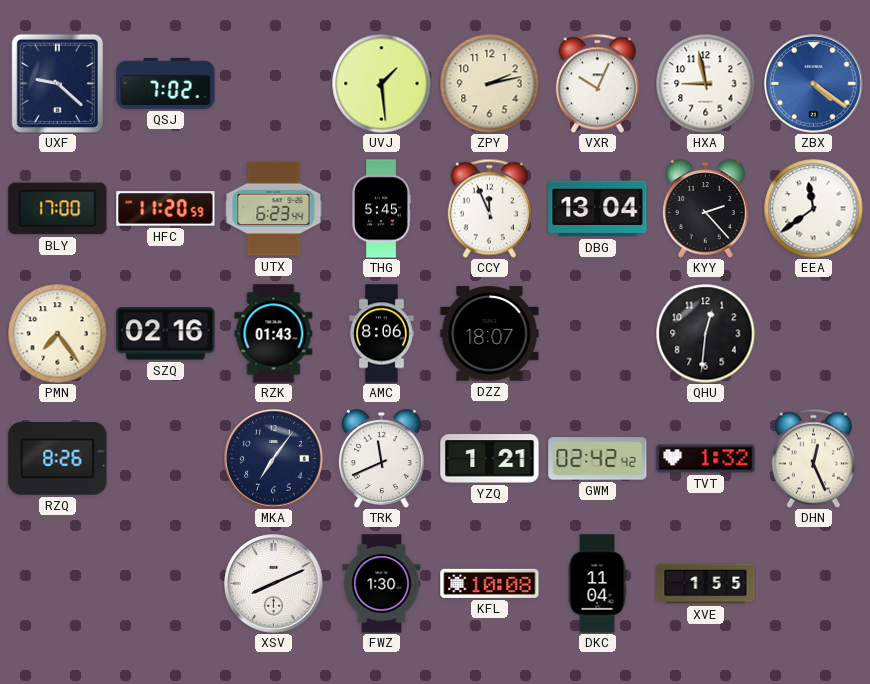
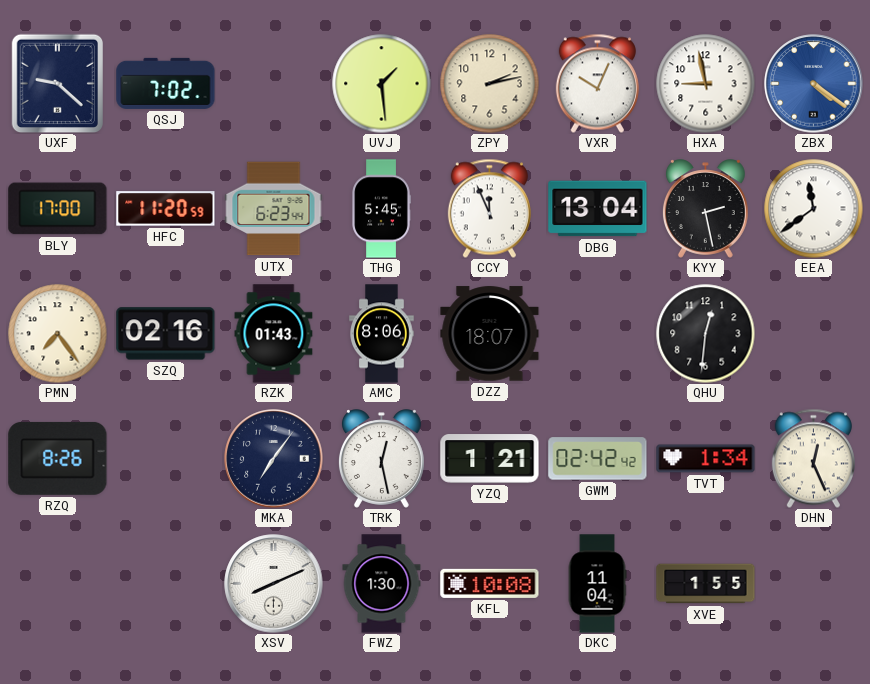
KYY: 2:23 -> 2:28 (705, 209)
TRK: 11:41 -> 12:28 (381, 459)
TVT: 1:32 -> 1:34 (706, 459)
